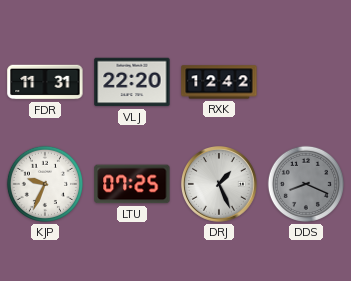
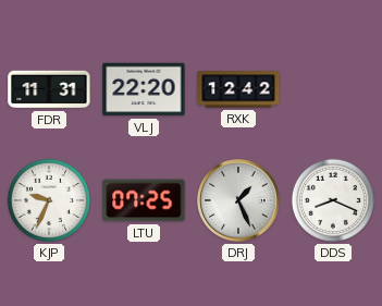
DDS dial: grey -> white (333, 200)
